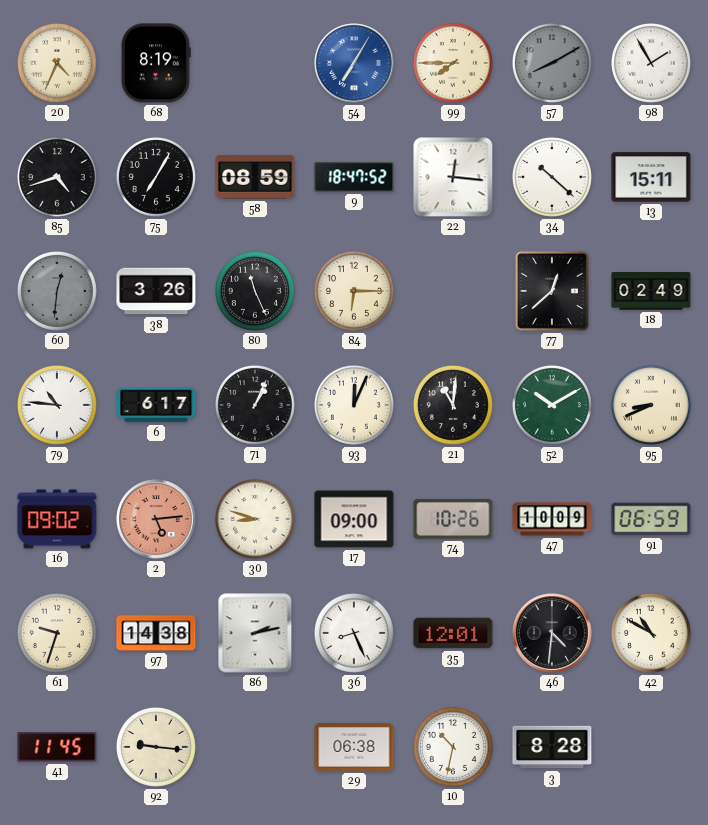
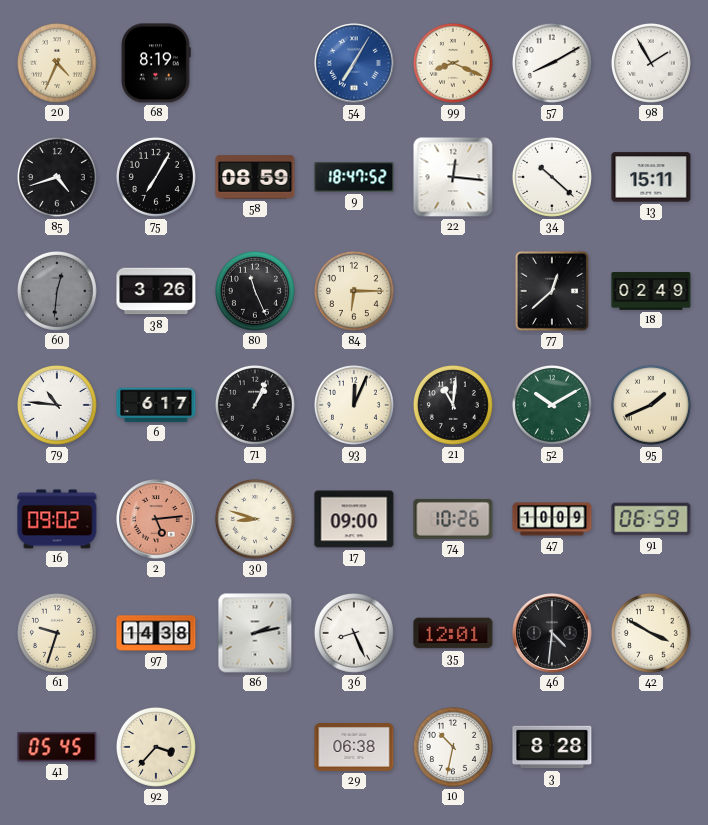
99: 7:45 -> 8:19 (453, 63)
57 dial: grey -> white (552, 63)
95: 8:41 -> 1:41 (651, 405)
42: 10:50 -> 3:50 (651, 633)
41: 11:45 -> 05:45 (57, 747)
92: 9:16 -> 3:37 (156, 747)
